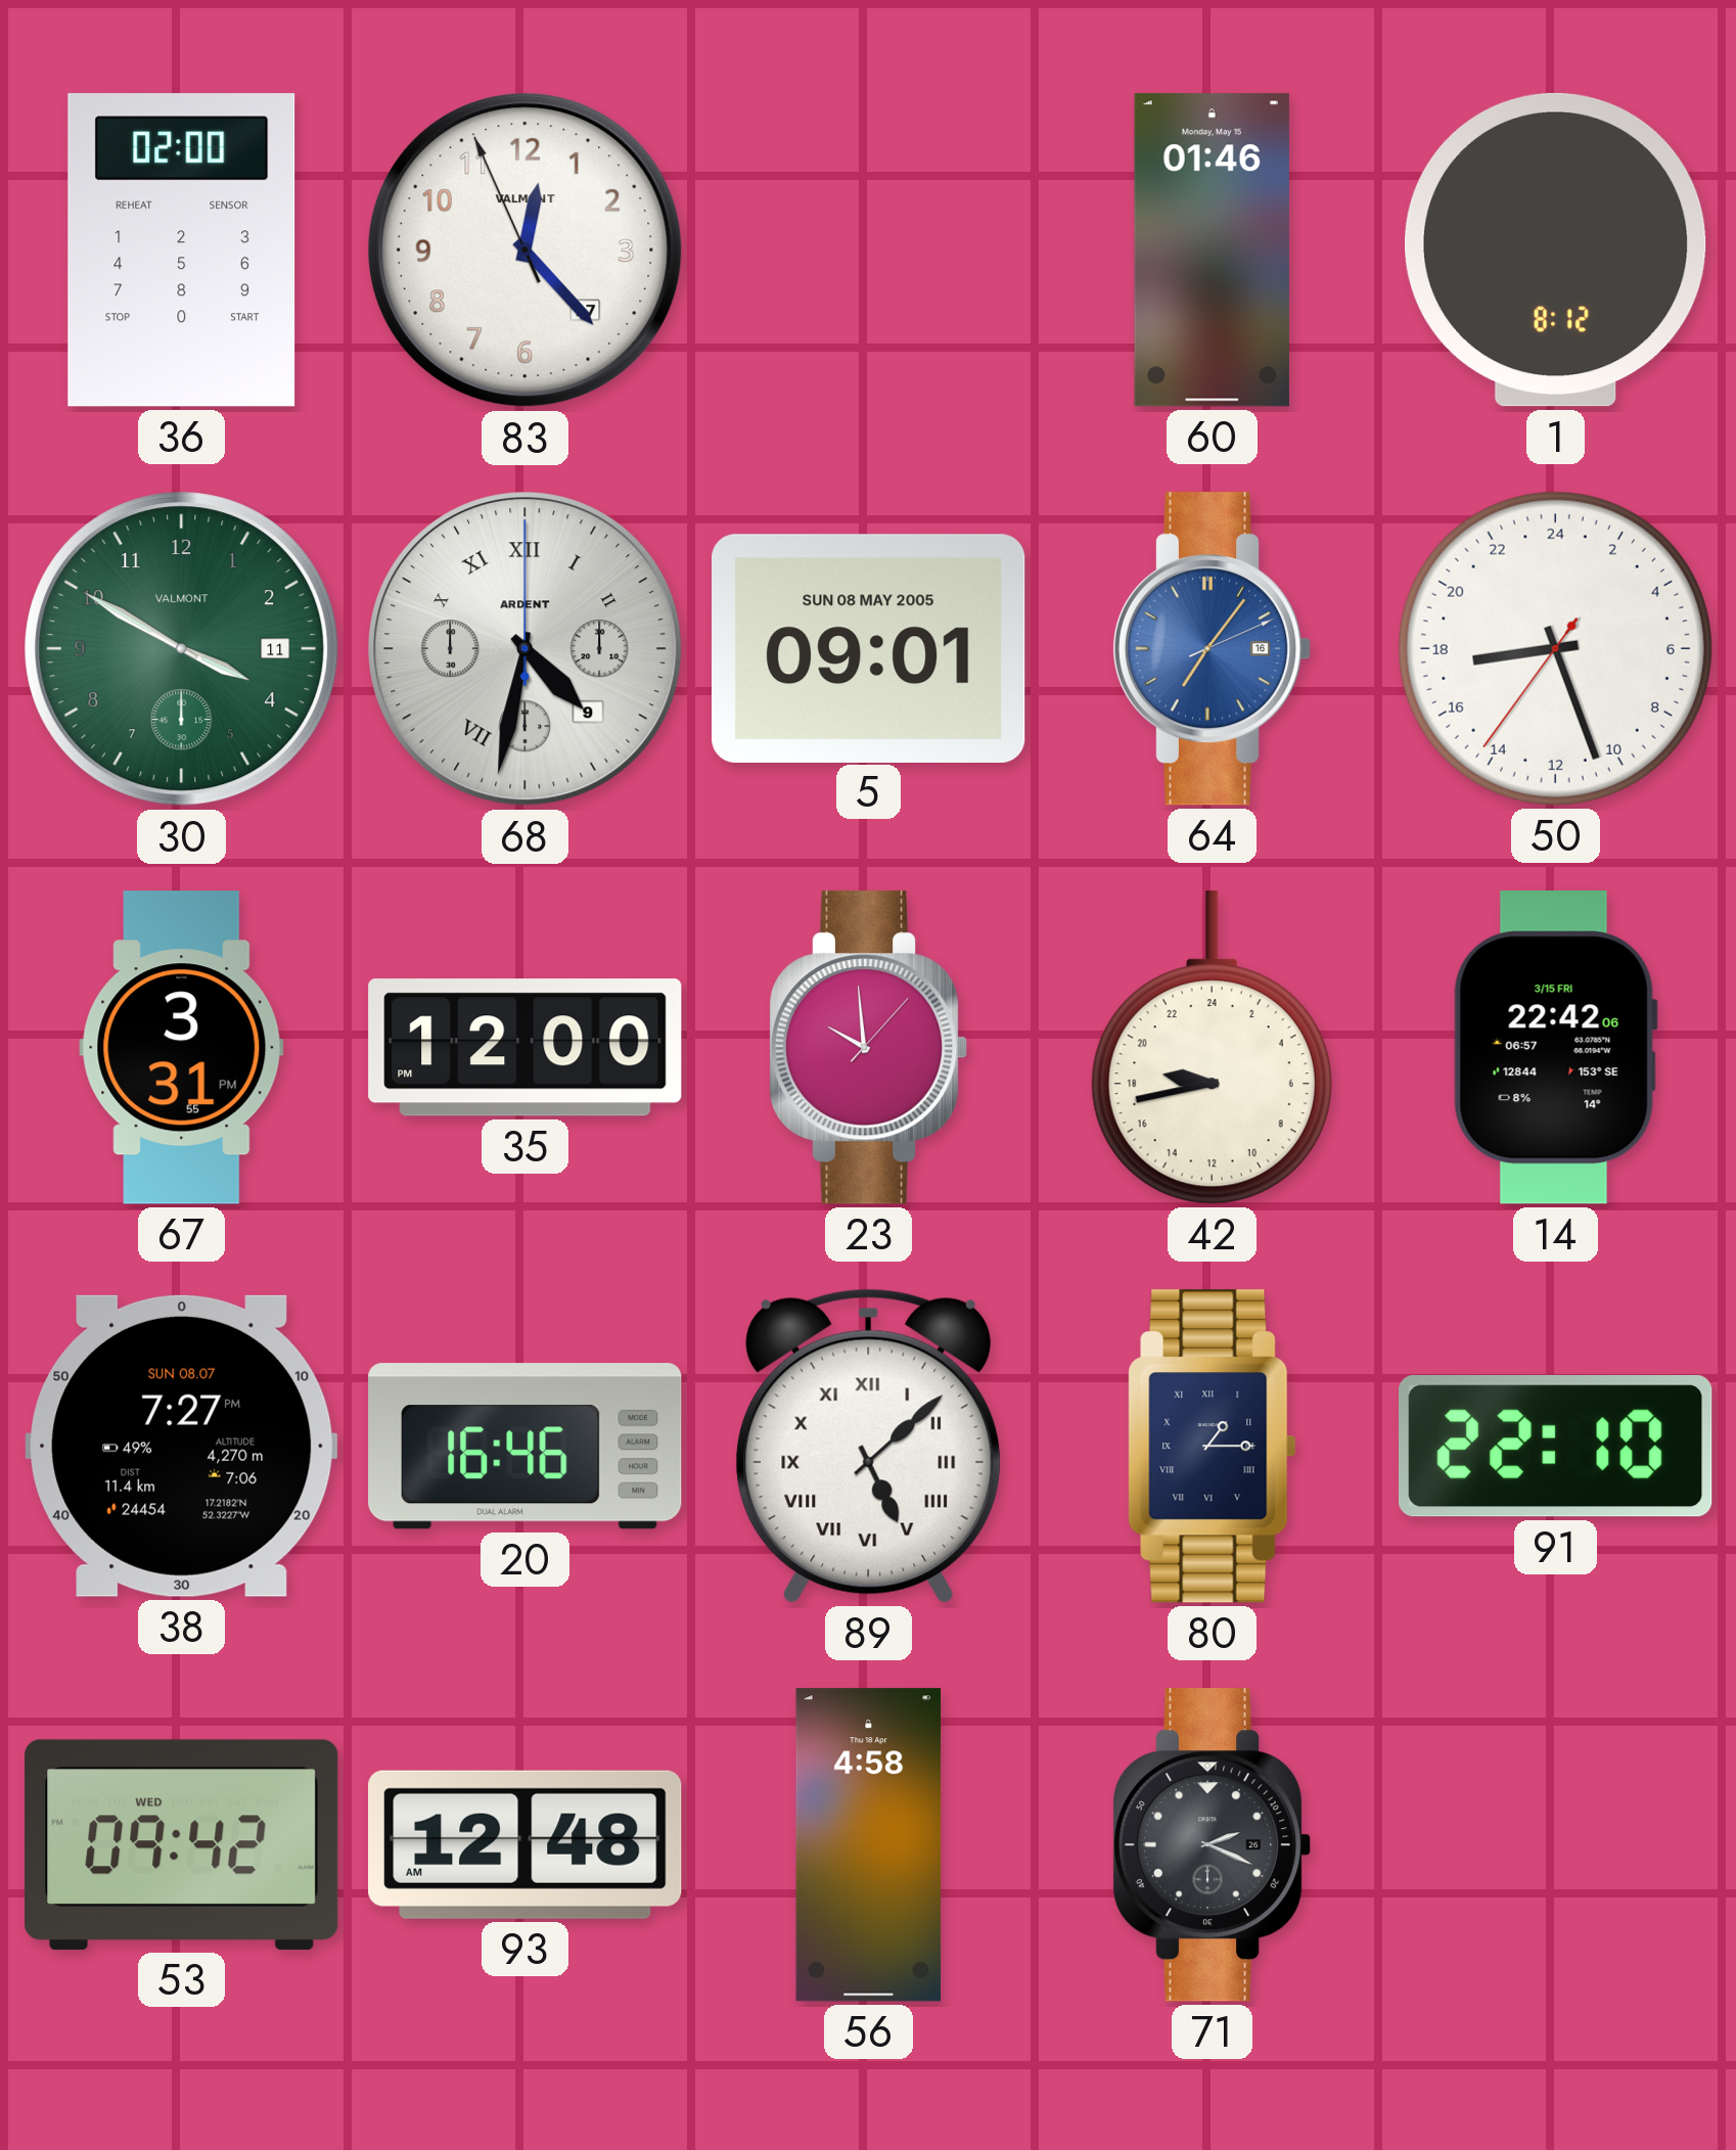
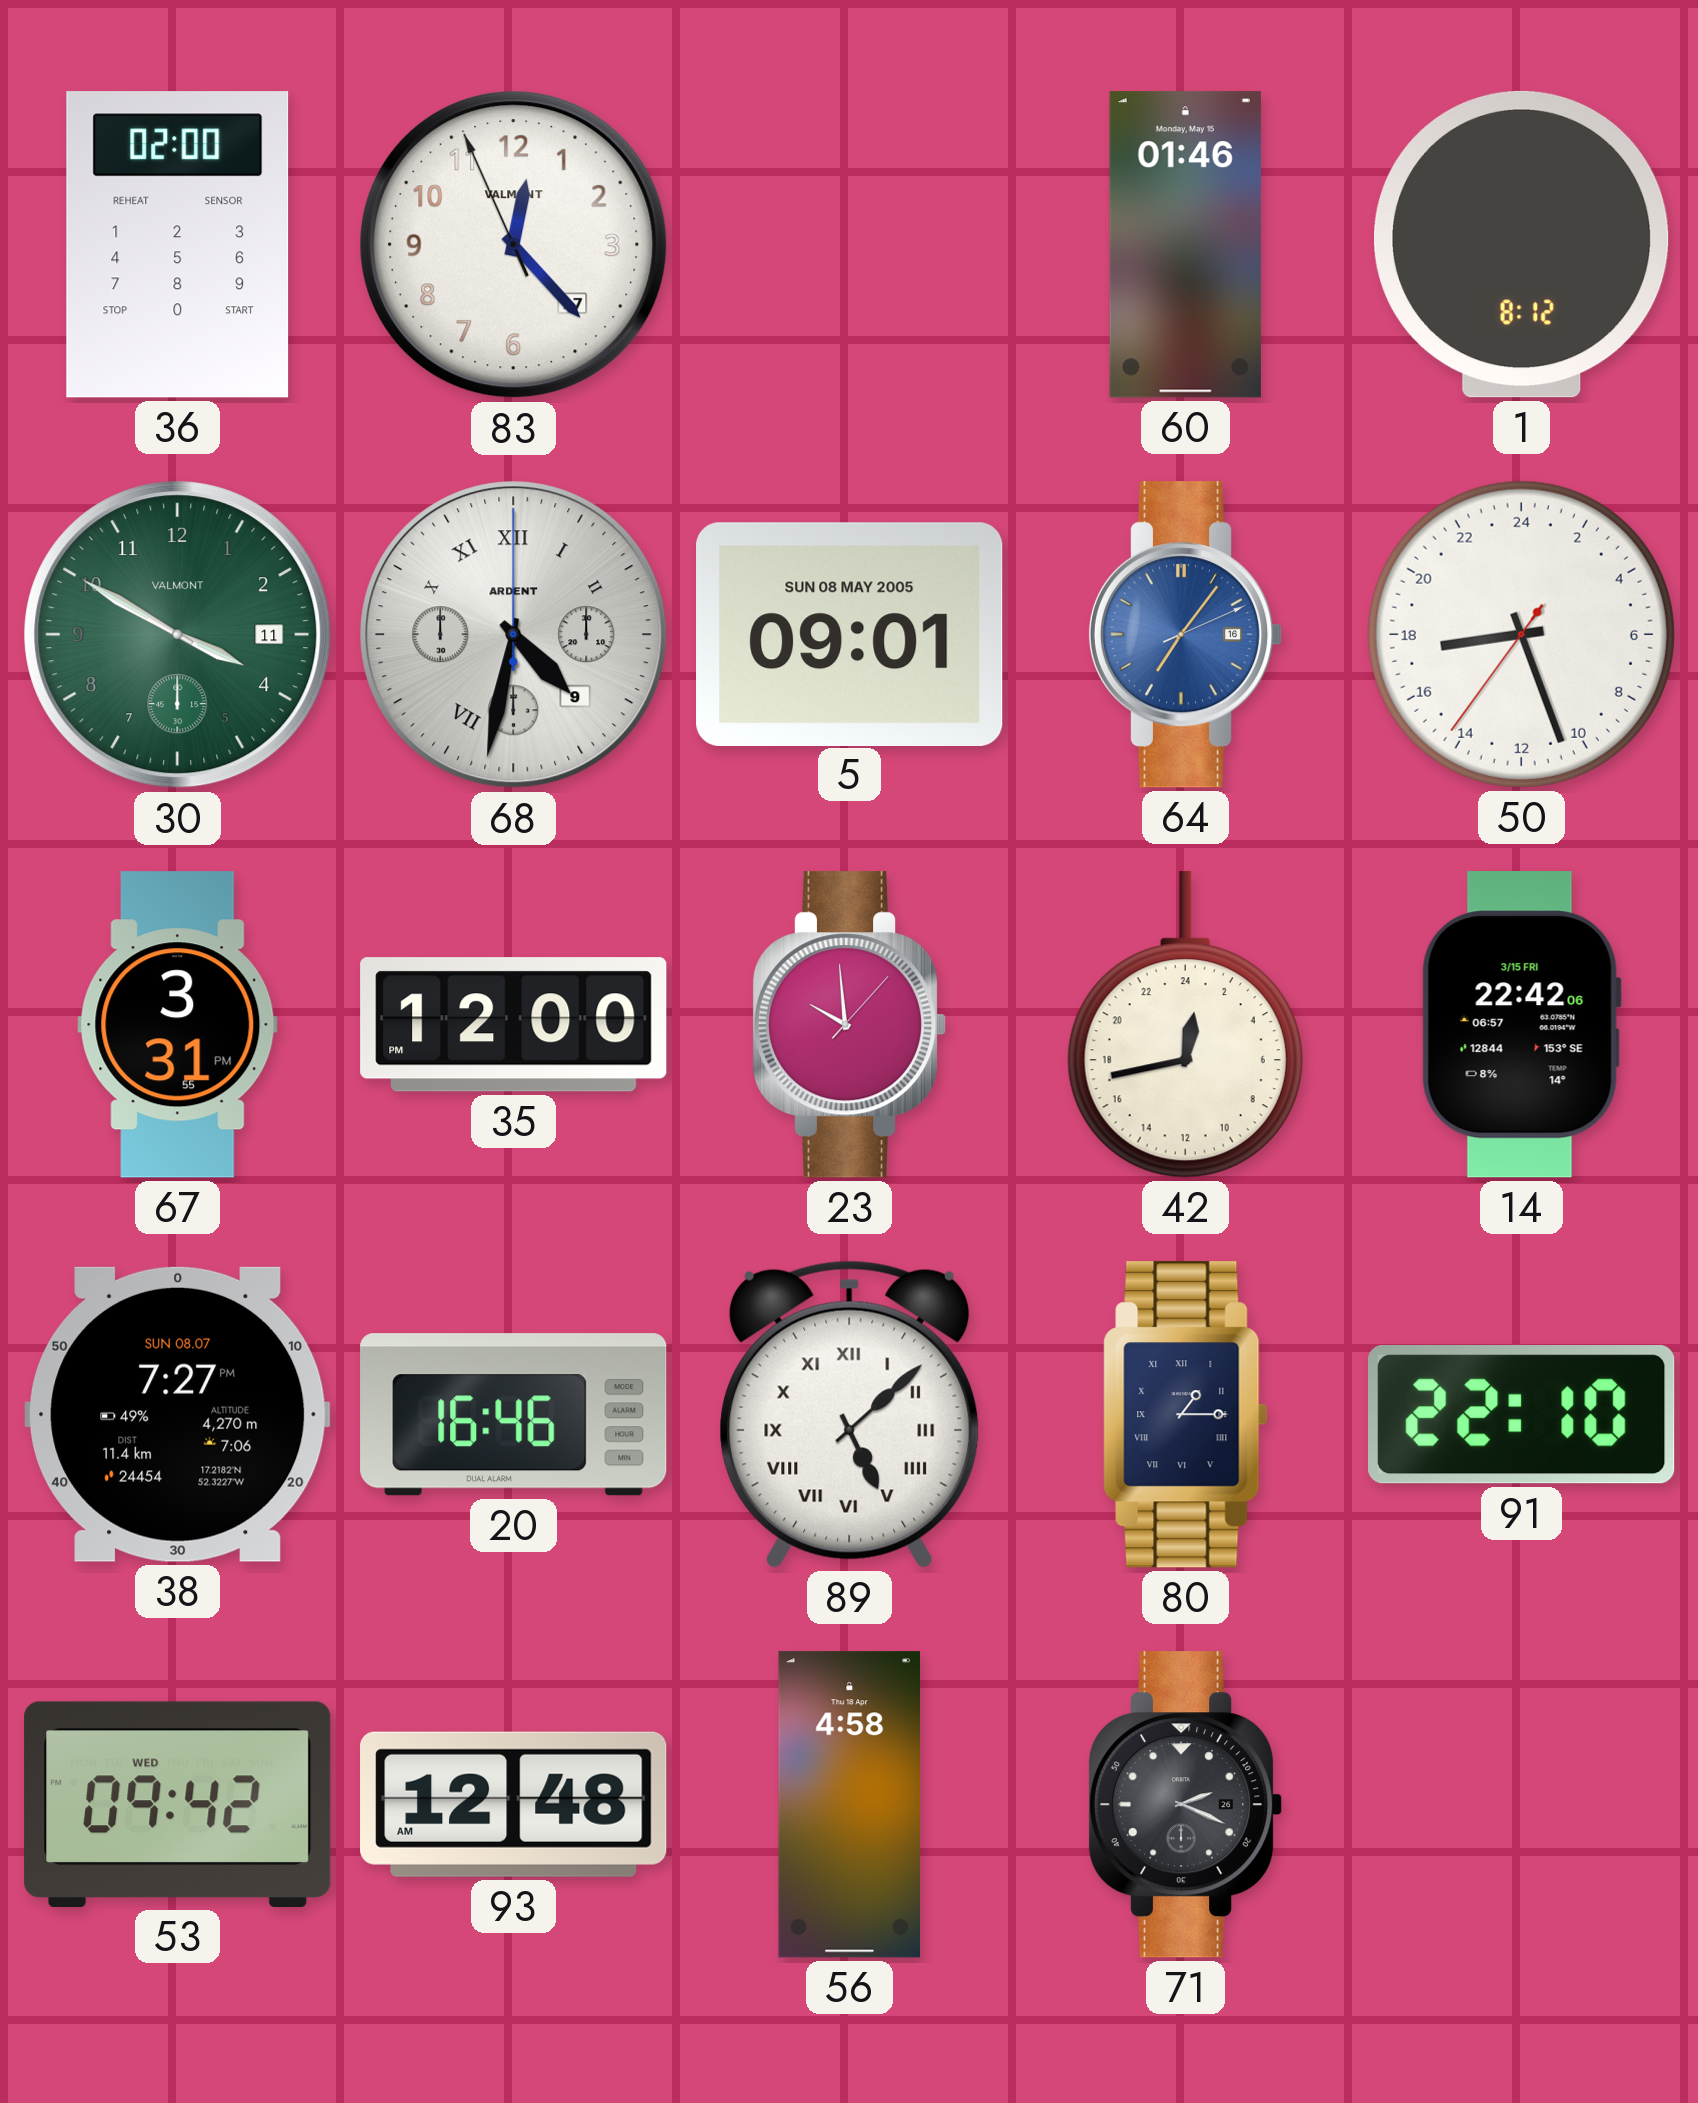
42: 18:43 -> 0:43 (1185, 1025)
